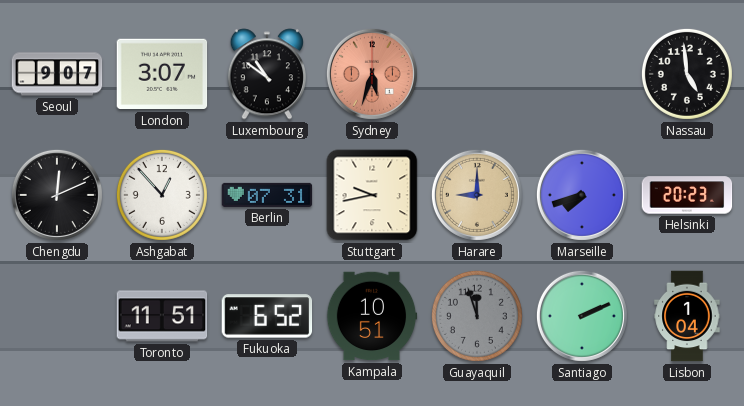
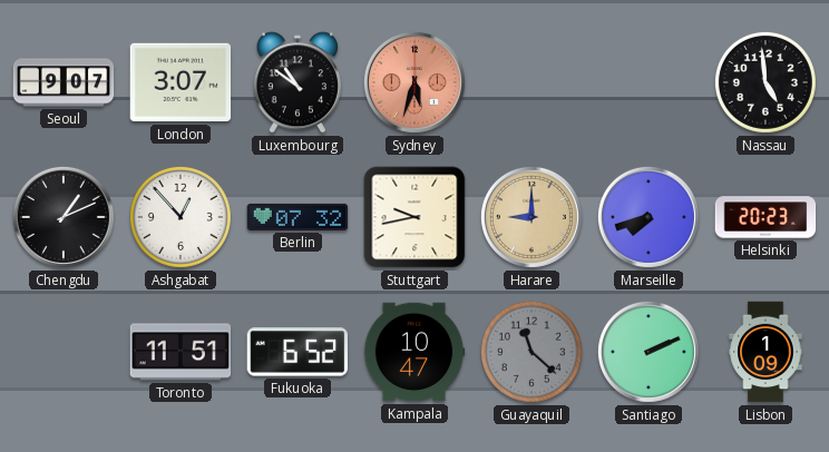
Chengdu: 12:11 -> 1:11 (64, 217)
Berlin: 07:31 -> 07:32 (298, 217)
Kampala: 10:51 -> 10:47 (414, 352)
Guayaquil: 11:57 -> 11:22 (531, 352)
Lisbon: 1:04 -> 1:09 (765, 352)
